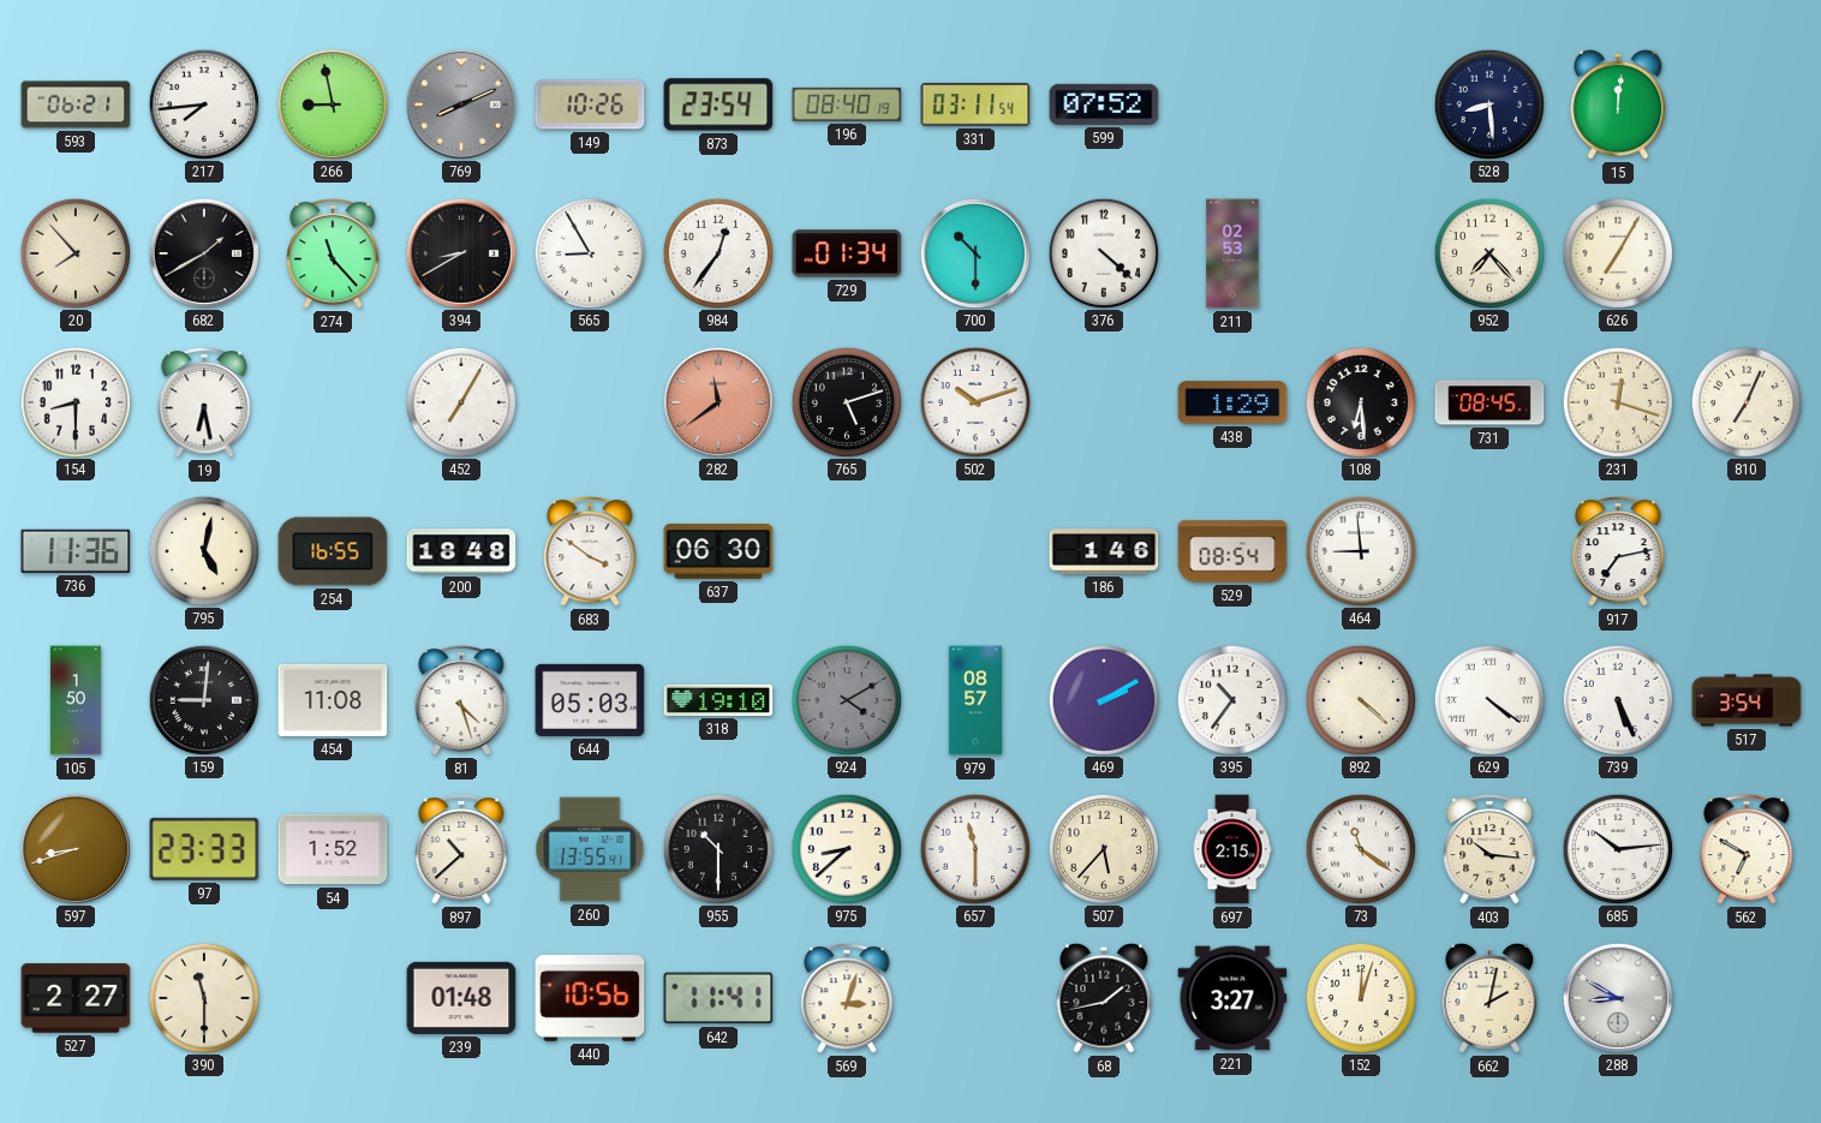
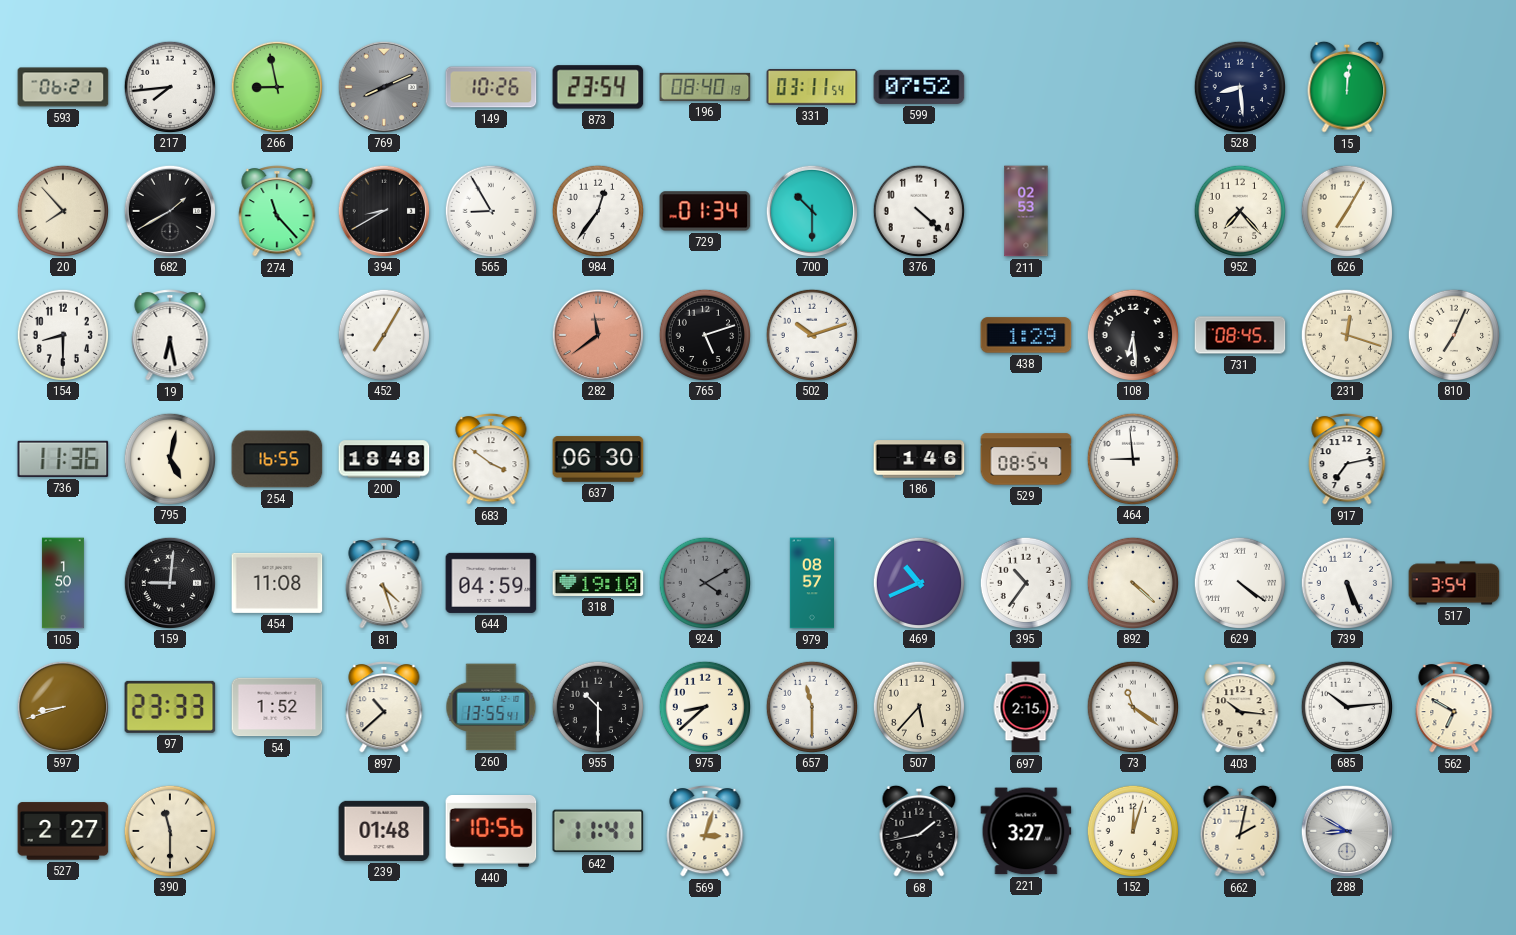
644: 05:03 -> 04:59 (491, 583)
469: 2:10 -> 10:41 (918, 582)
